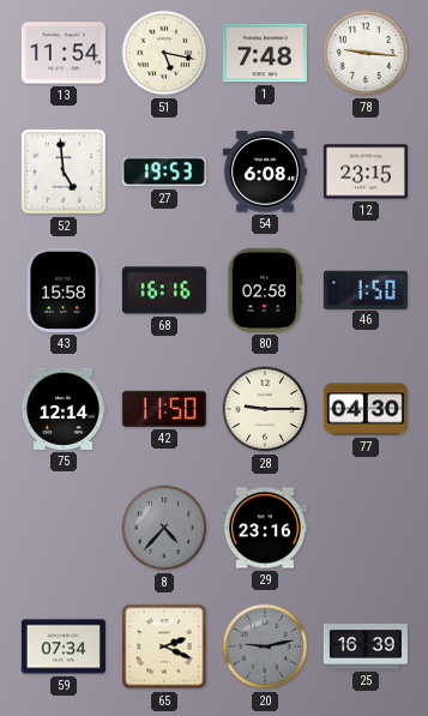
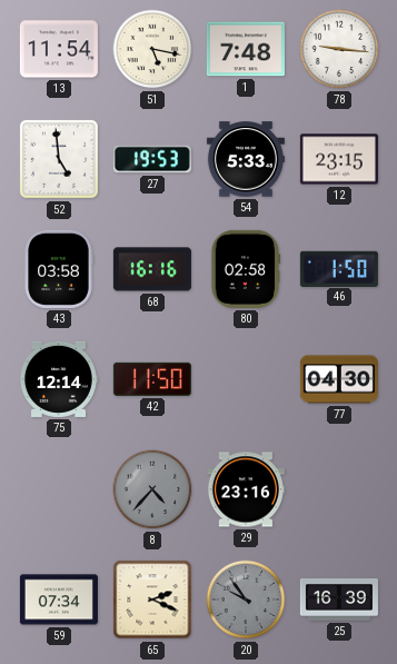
54: 6:08 -> 5:33 (246, 159)
43: 15:58 -> 03:58 (59, 269)
28: 9:15 -> none (265, 409)
20: 9:13 -> 9:54 (246, 599)
